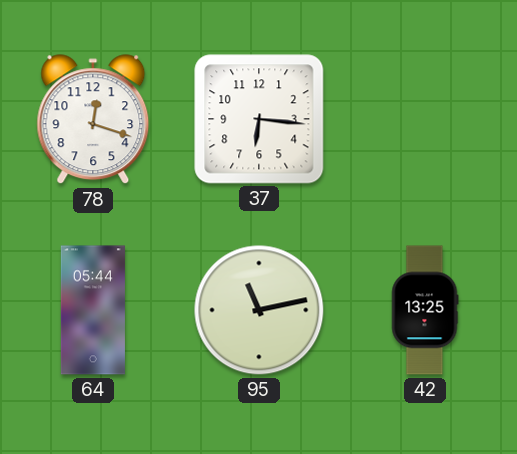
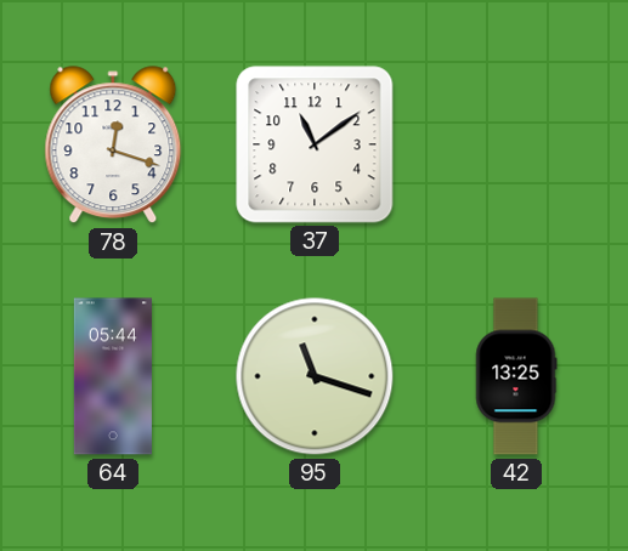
37: 6:16 -> 11:09 (315, 144)
95: 11:13 -> 11:18 (315, 376)
